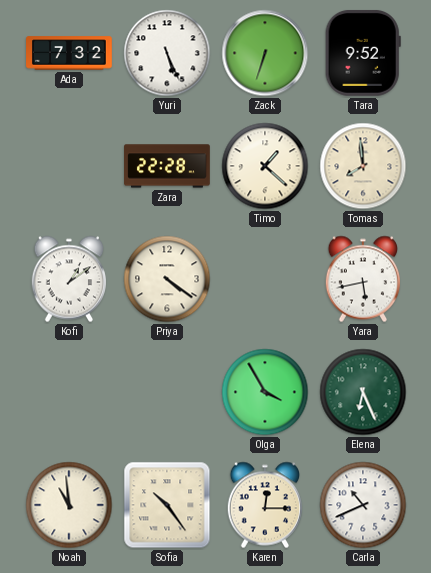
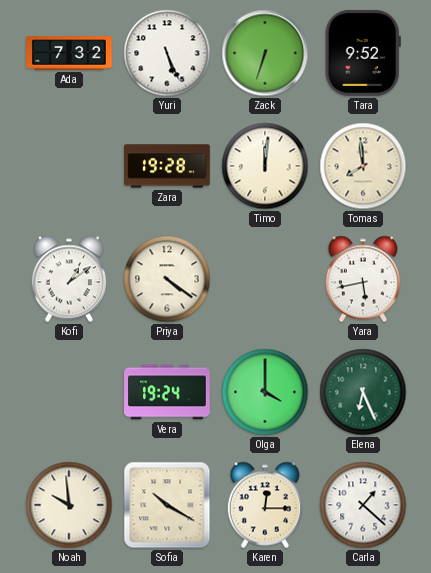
Zara: 22:28 -> 19:28 (167, 166)
Timo: 1:22 -> 12:01 (265, 166)
Vera: none -> 19:24 (168, 392)
Olga: 3:55 -> 4:00 (265, 392)
Noah: 10:59 -> 9:59 (69, 505)
Sofia: 10:24 -> 10:20 (167, 505)
Carla: 10:41 -> 1:22 (363, 505)
